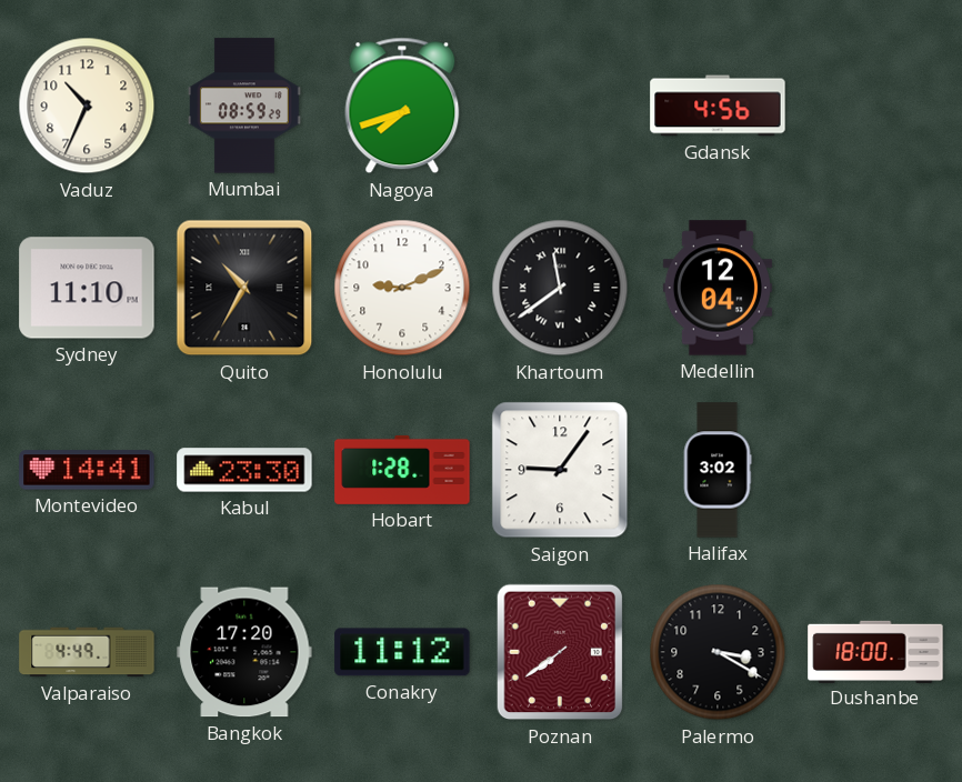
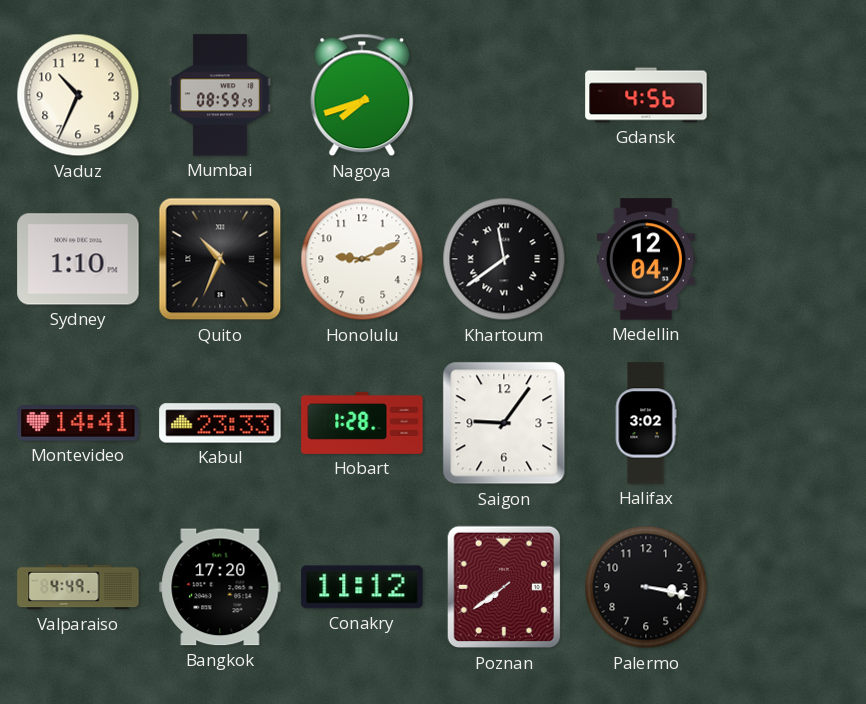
Sydney: 11:10 -> 1:10 (78, 259)
Quito: 10:35 -> 10:34 (220, 259)
Kabul: 23:30 -> 23:33 (220, 423)
Palermo: 3:20 -> 3:17 (646, 587)
Dushanbe: 18:00 -> none (875, 651)
